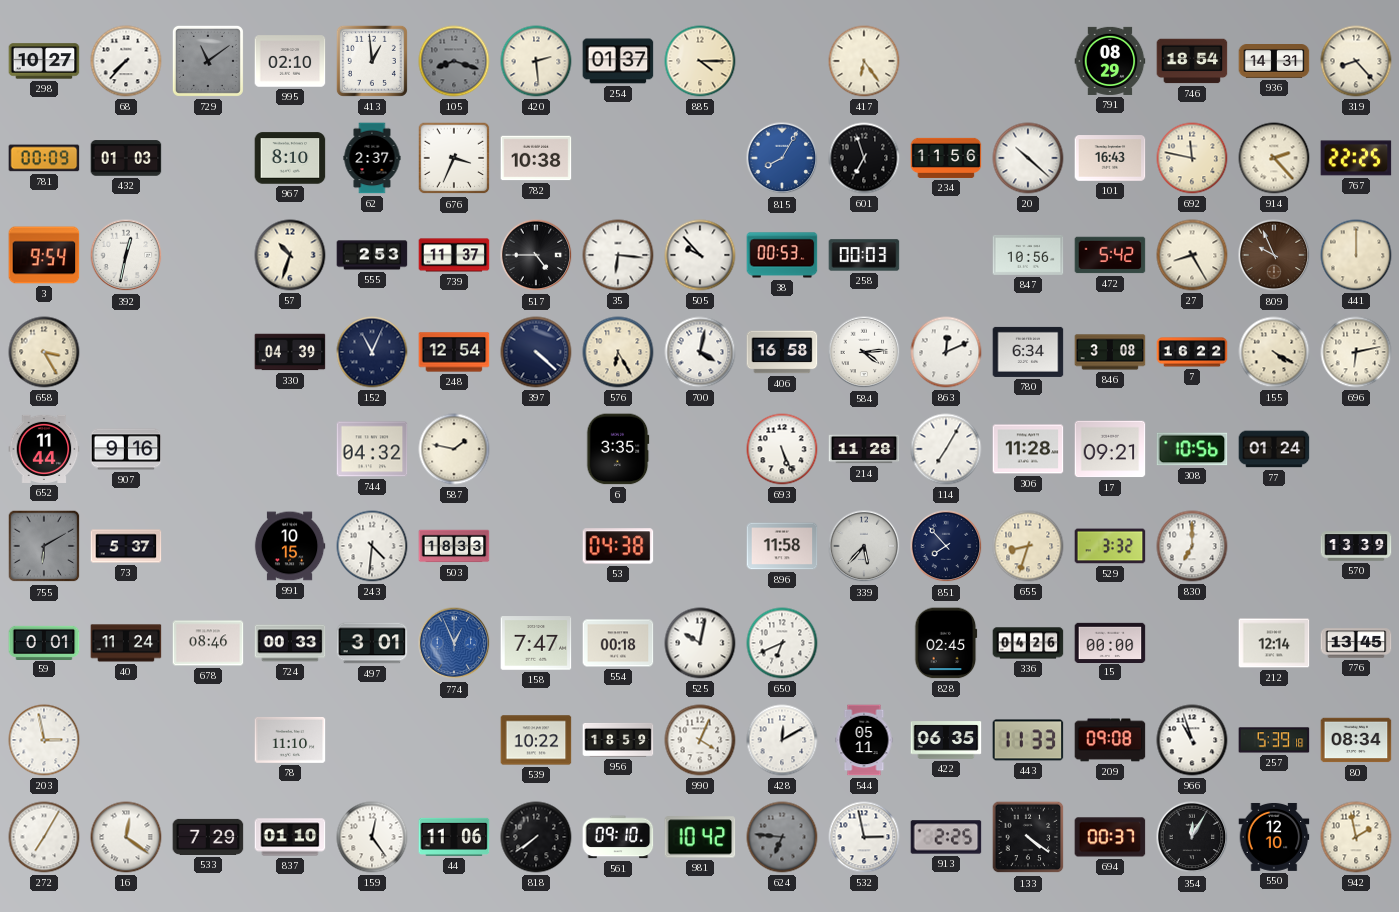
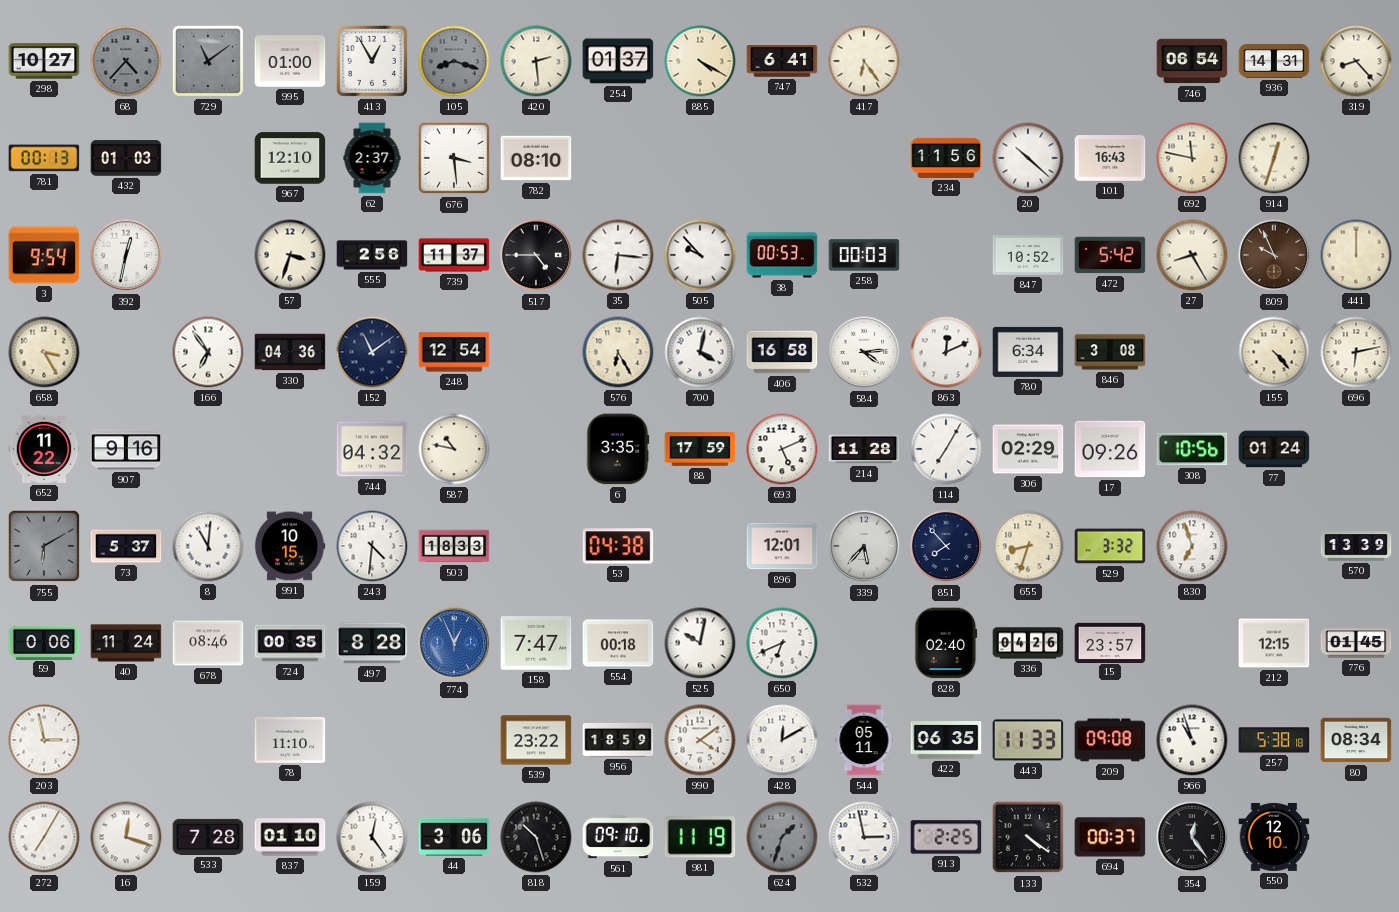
68: 7:37 -> 4:37 (126, 61)
68 dial: white -> grey (126, 61)
995: 02:10 -> 01:00 (290, 61)
413: 12:59 -> 12:55 (372, 61)
885: 4:15 -> 4:20 (700, 61)
747: none -> 6:41 (782, 61)
791: 08:29 -> none (1110, 61)
746: 18:54 -> 06:54 (1192, 61)
781: 00:09 -> 00:13 (44, 158)
967: 8:10 -> 12:10 (290, 158)
676: 3:34 -> 3:29 (454, 158)
782: 10:38 -> 08:10 (536, 158)
815: 8:05 -> none (782, 158)
601: 6:57 -> none (864, 158)
914: 2:23 -> 12:33 (1274, 158)
767: 22:25 -> none (1356, 158)
57: 10:33 -> 3:33 (290, 255)
555: 2:53 -> 2:56 (372, 255)
847: 10:56 -> 10:52 (1028, 255)
166: none -> 6:54 (208, 352)
330: 04:39 -> 04:36 (290, 352)
152: 11:04 -> 11:09 (372, 352)
397: 4:22 -> none (536, 352)
7: 16:22 -> none (1192, 352)
155: 4:20 -> 4:23 (1274, 352)
652: 11:44 -> 11:22 (44, 449)
587: 1:47 -> 10:47 (454, 449)
88: none -> 17:59 (700, 449)
693: 5:26 -> 5:11 (782, 449)
306: 11:28 -> 02:29 (1028, 449)
17: 09:21 -> 09:26 (1110, 449)
8: none -> 11:01 (208, 546)
896: 11:58 -> 12:01 (782, 546)
830: 7:00 -> 6:57 (1192, 546)
59: 0:01 -> 0:06 (44, 642)
724: 00:33 -> 00:35 (290, 643)
497: 3:01 -> 8:28 (372, 643)
828: 02:45 -> 02:40 (946, 643)
15: 00:00 -> 23:57 (1110, 642)
212: 12:14 -> 12:15 (1274, 643)
776: 13:45 -> 01:45 (1356, 643)
539: 10:22 -> 23:22 (536, 740)
990: 4:04 -> 4:09 (700, 740)
257: 5:39 -> 5:38 (1274, 740)
16: 12:21 -> 12:18 (126, 837)
533: 7:29 -> 7:28 (208, 837)
44: 11:06 -> 3:06 (454, 837)
818: 7:39 -> 10:27 (536, 837)
981: 10:42 -> 11:19 (700, 837)
624: 6:46 -> 1:33 (782, 837)
354: 12:05 -> 12:24 (1192, 837)
942: 1:58 -> none (1356, 837)
